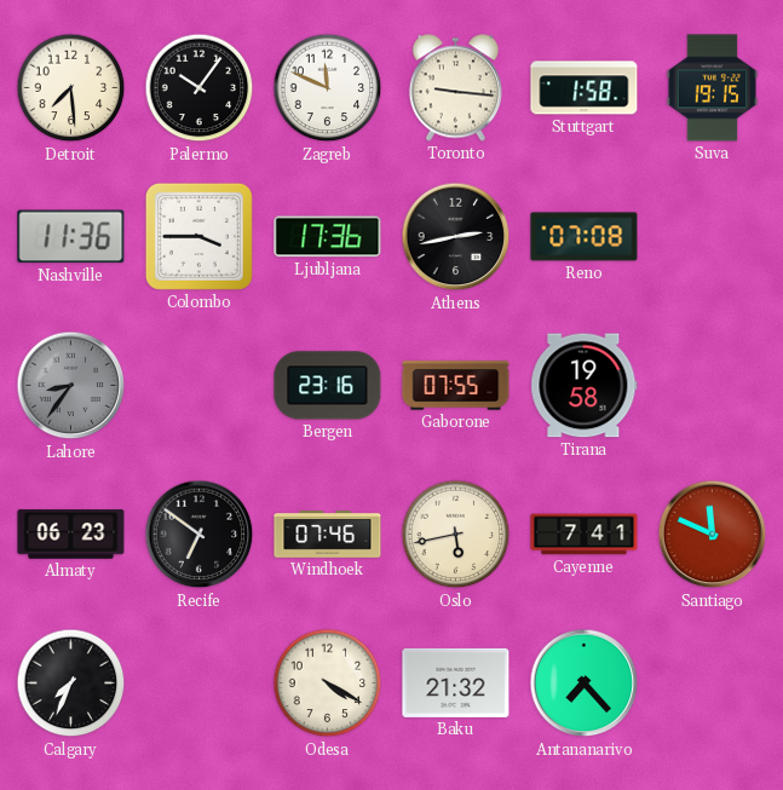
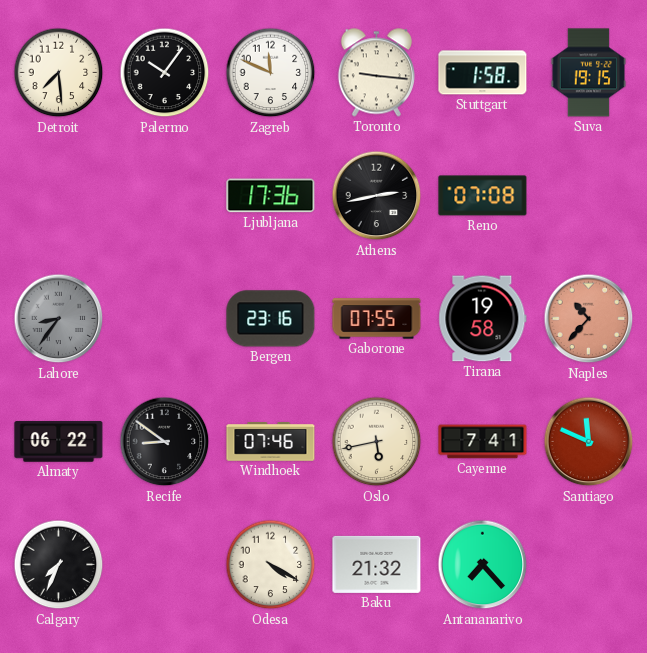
Nashville: 11:36 -> none (71, 237)
Colombo: 3:45 -> none (198, 236)
Naples: none -> 10:37 (589, 319)
Almaty: 06:23 -> 06:22 (59, 442)
Recife: 6:51 -> 8:51 (165, 442)
